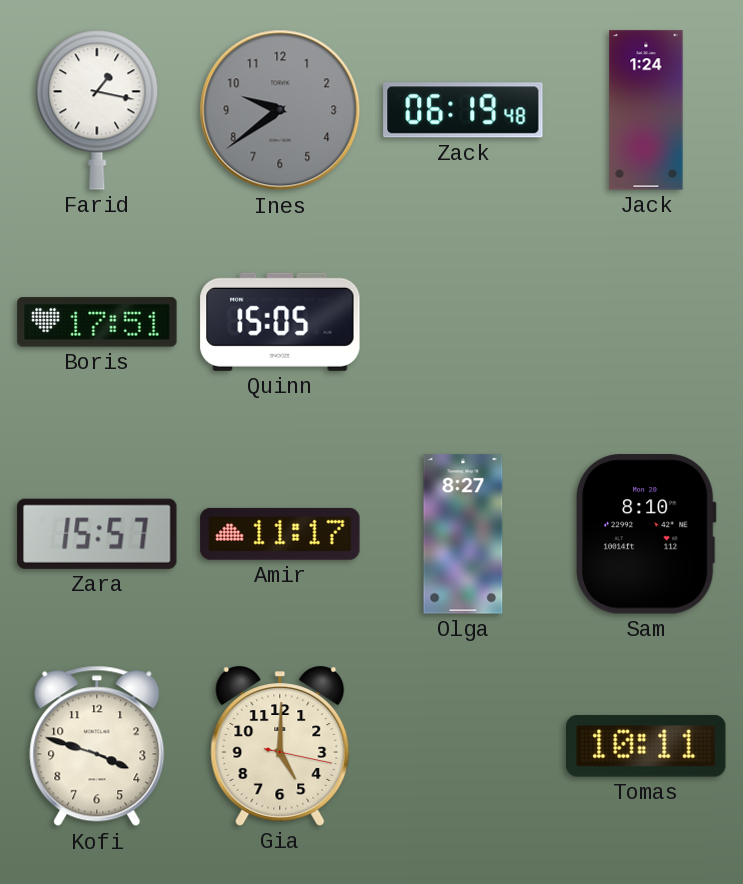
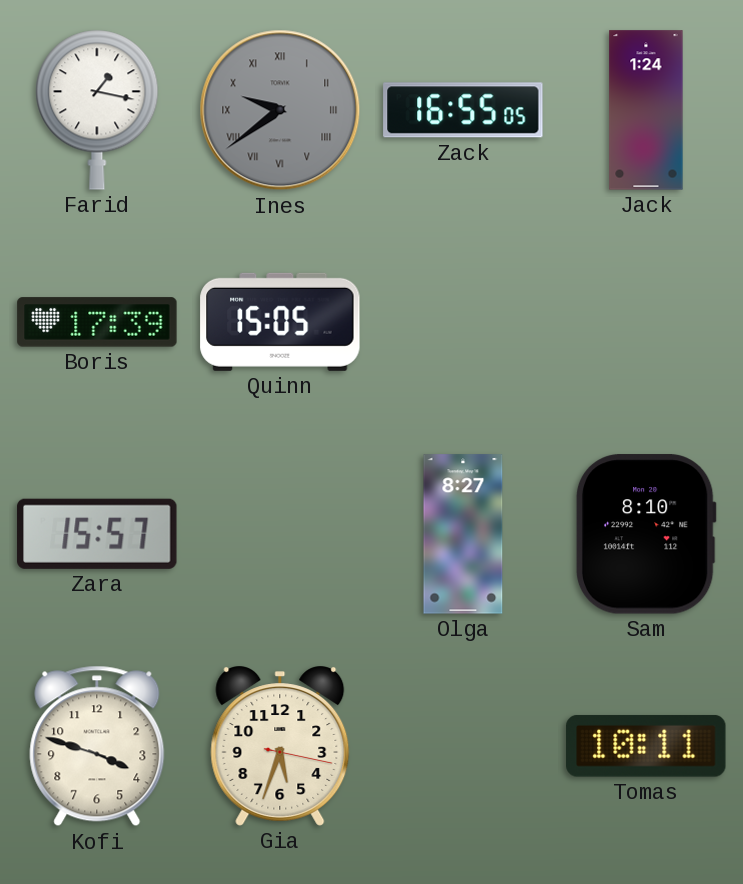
Ines numerals: Arabic -> Roman (280, 110)
Zack: 06:19 -> 16:55 (463, 110)
Boris: 17:51 -> 17:39 (97, 322)
Amir: 11:17 -> none (280, 534)
Gia: 5:00 -> 5:33 (280, 746)
